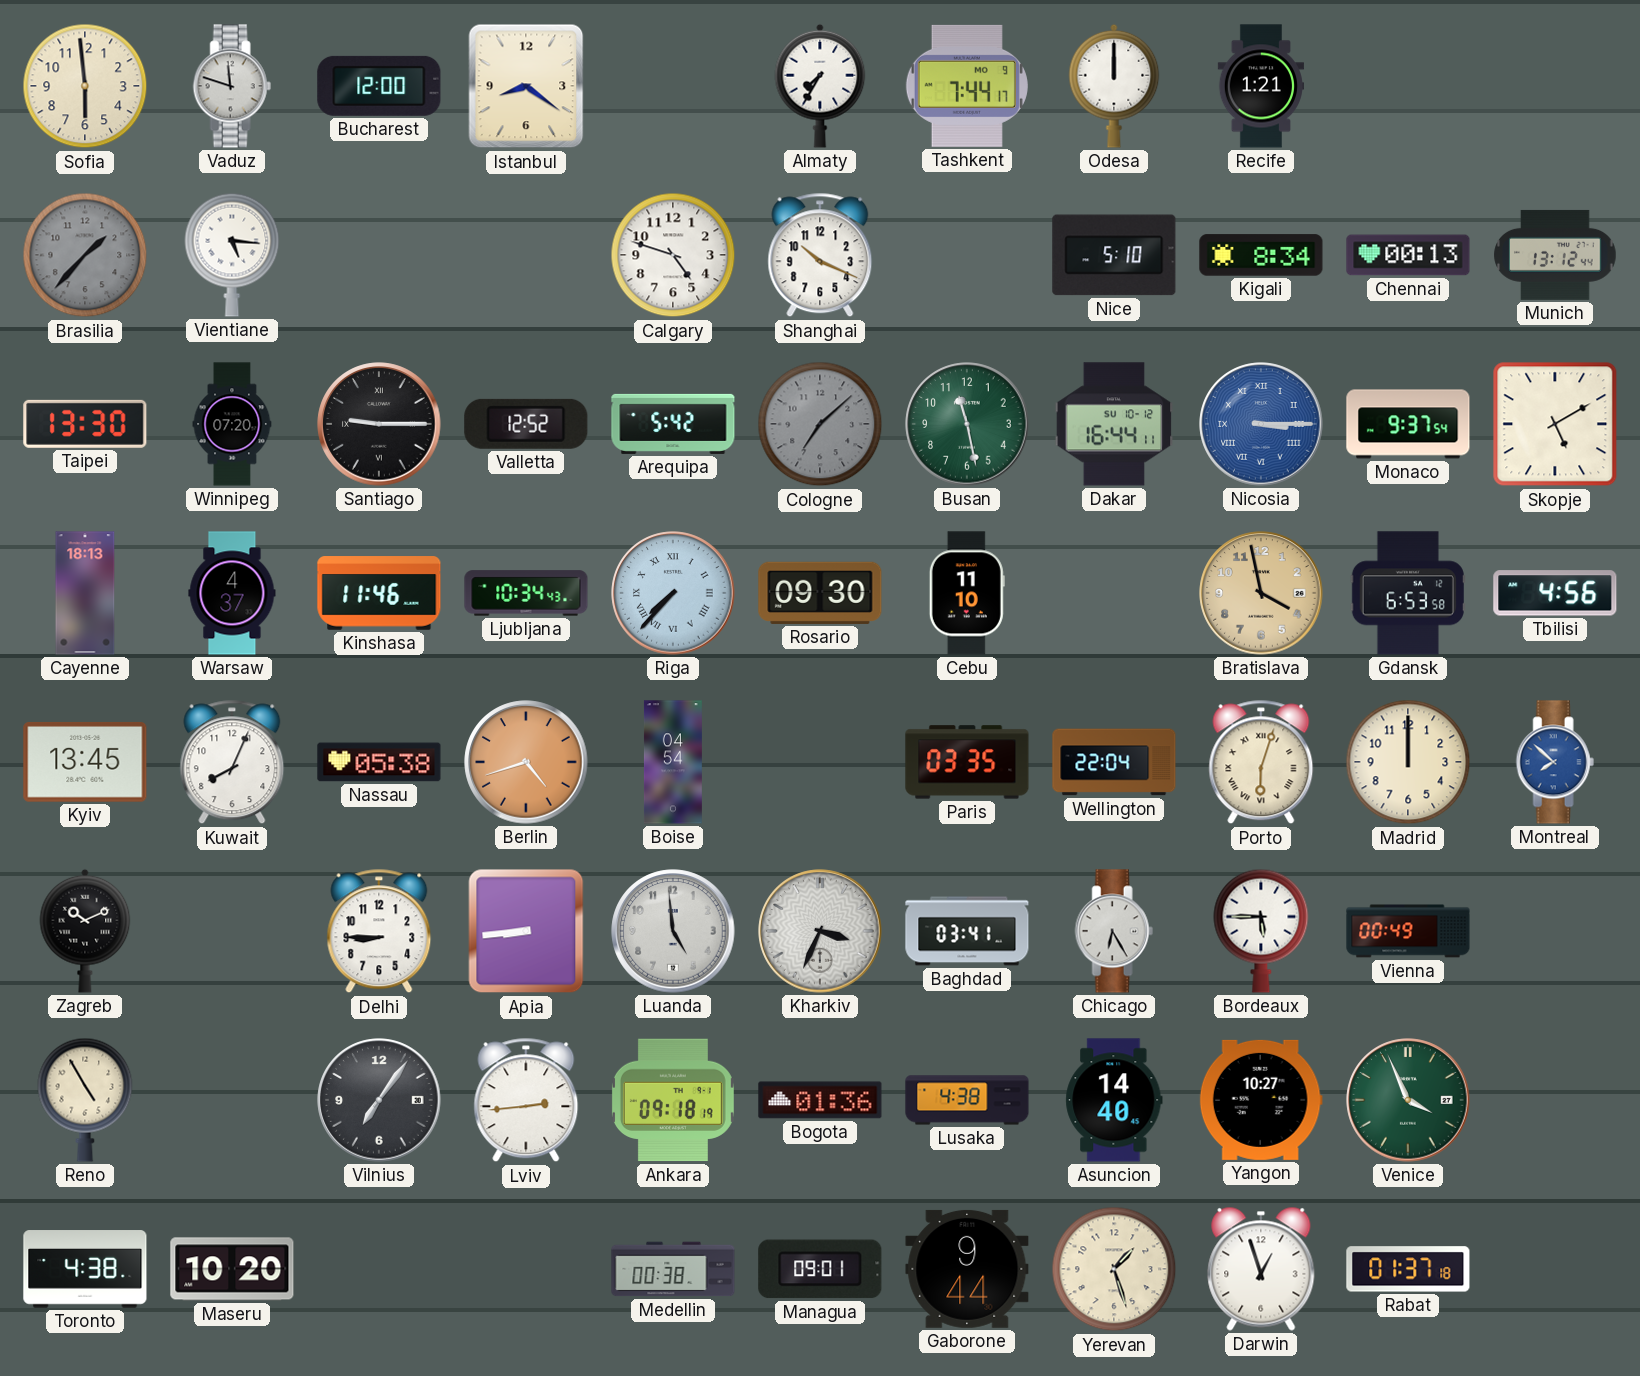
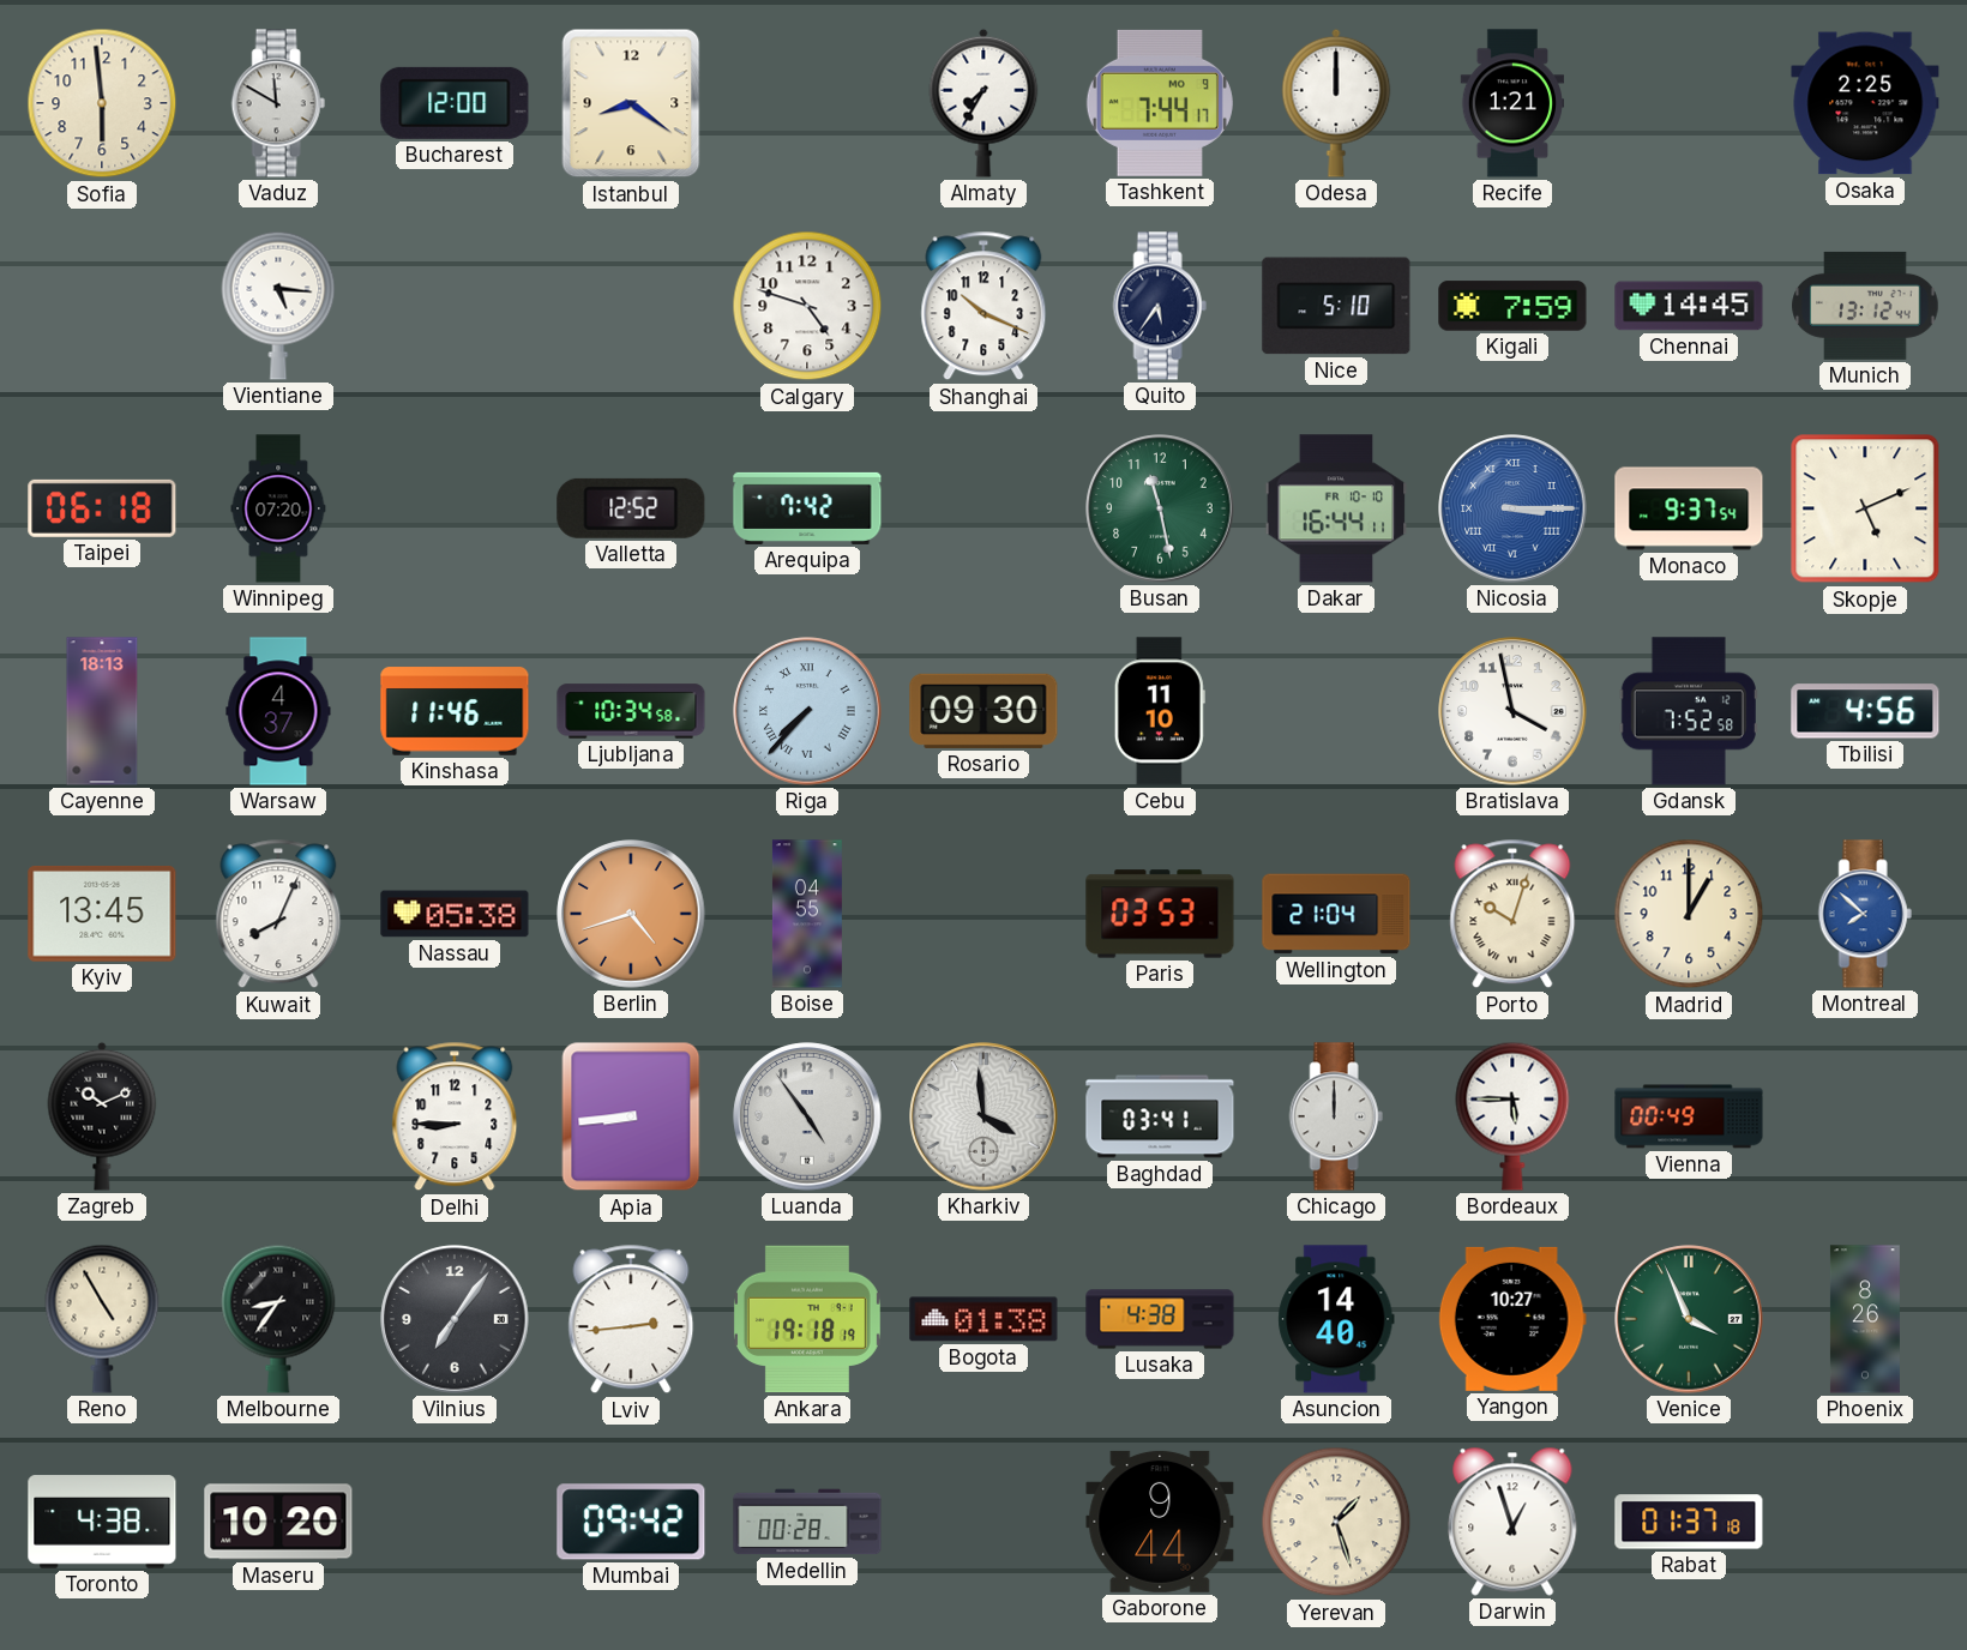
Vaduz: 11:48 -> 11:50 (278, 103)
Osaka: none -> 2:25 (1865, 103)
Brasilia: 1:37 -> none (85, 255)
Quito: none -> 5:36 (1160, 306)
Kigali: 8:34 -> 7:59 (1512, 306)
Chennai: 00:13 -> 14:45 (1689, 306)
Taipei: 13:30 -> 06:18 (102, 508)
Santiago: 9:15 -> none (379, 424)
Arequipa: 5:42 -> 7:42 (807, 508)
Cologne: 7:08 -> none (820, 424)
Dakar date: SU 10-12 -> FR 10-10 (1336, 508)
Skopje: 5:10 -> 5:11 (1865, 508)
Ljubljana: 10:34:43 -> 10:34:58 (631, 711)
Bratislava dial: champagne -> white (1512, 711)
Gdansk: 6:53 -> 7:52 (1689, 711)
Boise: 04:54 -> 04:55 (807, 914)
Paris: 03:35 -> 03:53 (1160, 914)
Wellington: 22:04 -> 21:04 (1336, 914)
Porto: 6:03 -> 10:03 (1512, 914)
Madrid: 12:00 -> 1:00 (1689, 914)
Luanda: 4:59 -> 4:54 (807, 1116)
Kharkiv: 3:34 -> 3:59 (983, 1116)
Chicago: 6:25 -> 12:00 (1336, 1116)
Melbourne: none -> 8:36 (278, 1319)
Ankara: 09:18 -> 19:18 (807, 1319)
Bogota: 01:36 -> 01:38 (983, 1319)
Phoenix: none -> 8:26 (1865, 1319)
Mumbai: none -> 09:42 (631, 1522)
Medellin: 00:38 -> 00:28 (807, 1522)
Managua: 09:01 -> none (820, 1269)
